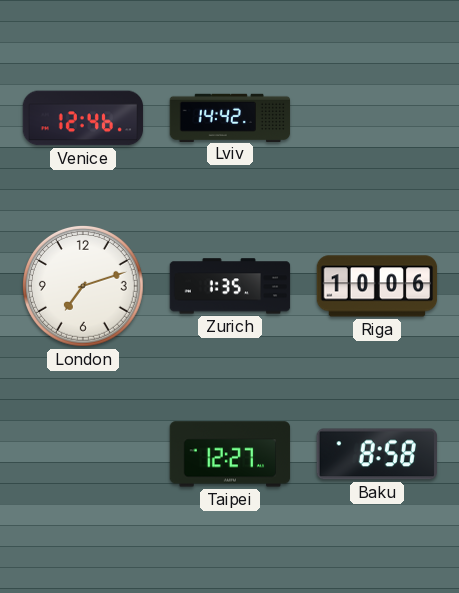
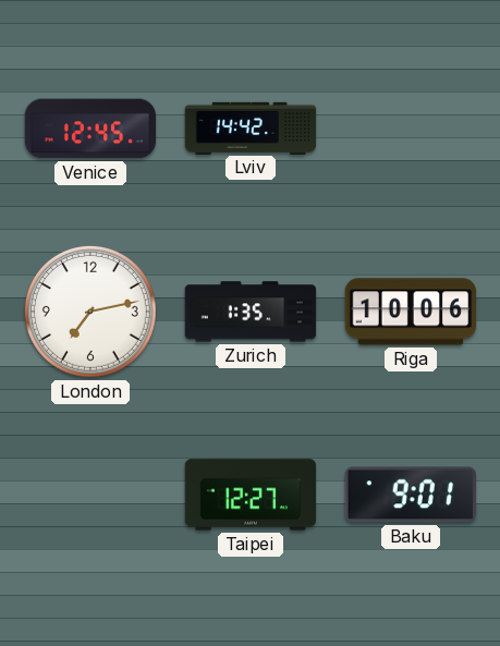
Venice: 12:46 -> 12:45 (90, 129)
London: 7:12 -> 7:13 (90, 312)
Baku: 8:58 -> 9:01 (410, 495)
